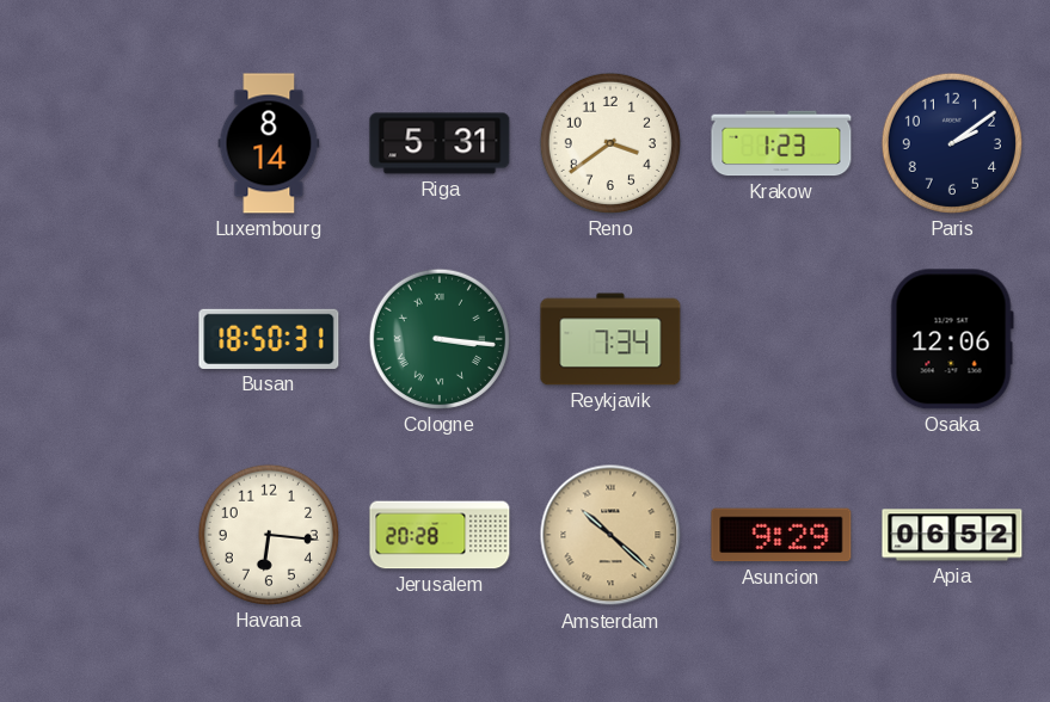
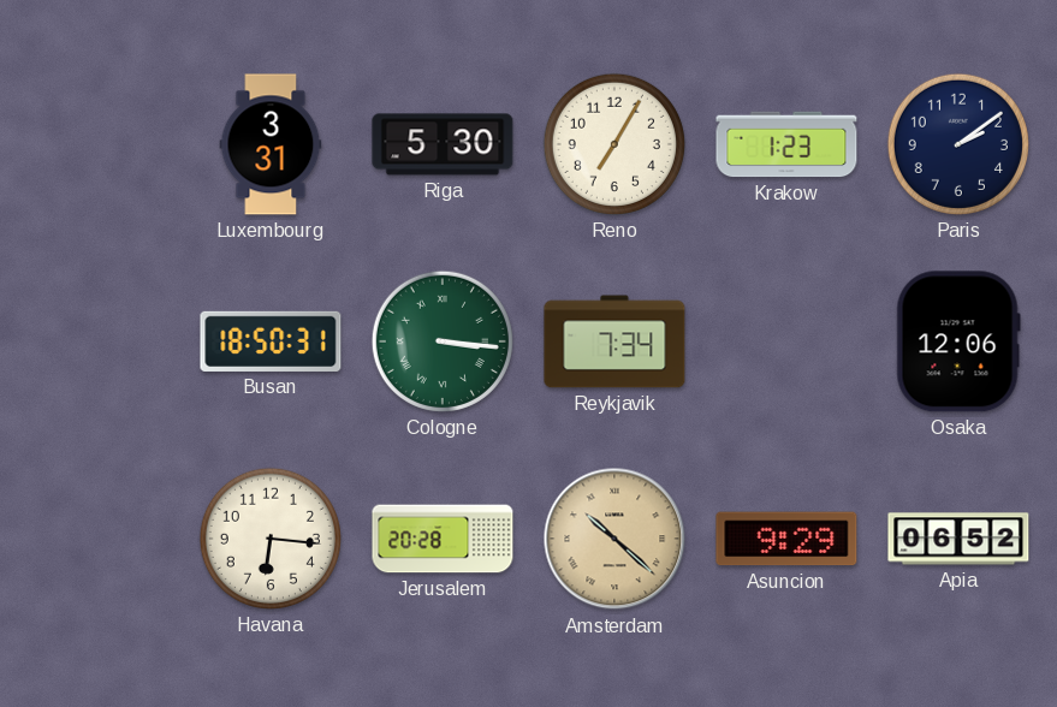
Luxembourg: 8:14 -> 3:31 (271, 144)
Riga: 5:31 -> 5:30 (443, 144)
Reno: 3:39 -> 7:05 (614, 144)
